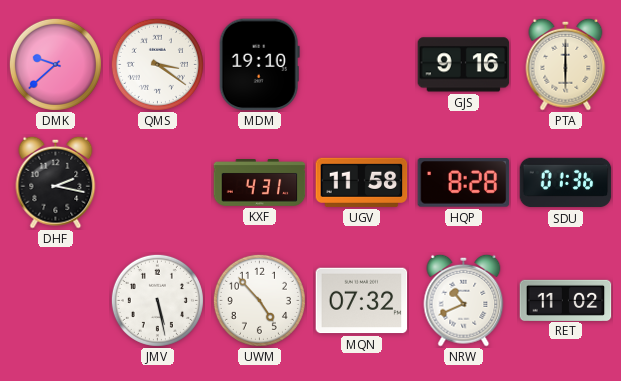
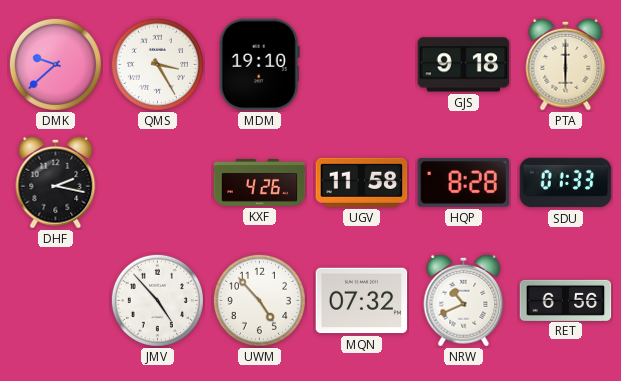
QMS: 3:21 -> 3:25 (157, 64)
GJS: 9:16 -> 9:18 (464, 65)
KXF: 4:31 -> 4:26 (260, 183)
SDU: 01:36 -> 01:33 (566, 183)
JMV: 5:28 -> 4:53 (157, 300)
RET: 11:02 -> 6:56 (566, 300)
